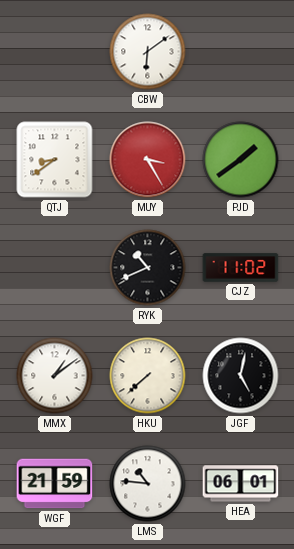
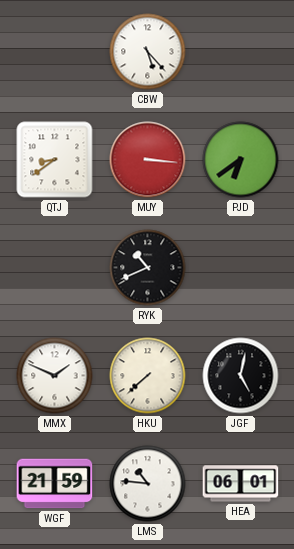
CBW: 6:09 -> 5:23 (148, 52)
MUY: 3:25 -> 3:16 (148, 160)
PJD: 1:39 -> 6:39 (241, 160)
CJZ: 11:02 -> none (241, 268)
MMX: 1:09 -> 1:49 (55, 376)
